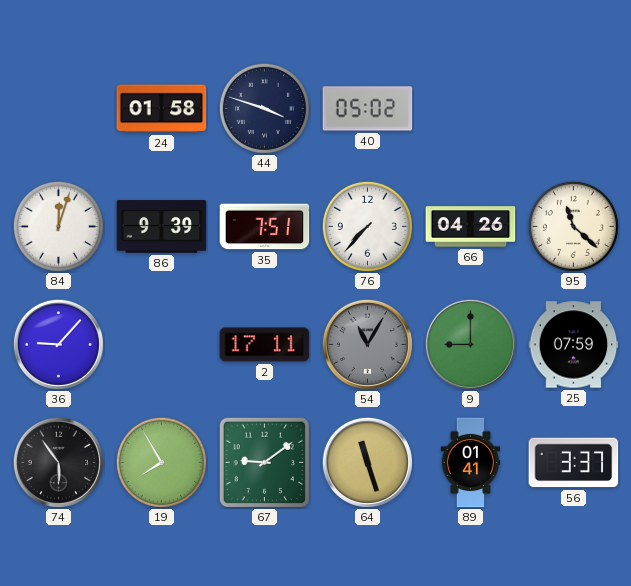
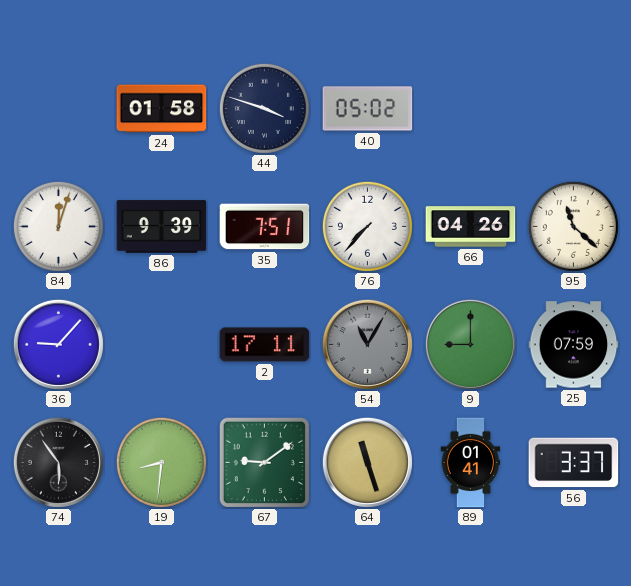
19: 7:55 -> 8:31 (161, 462)
